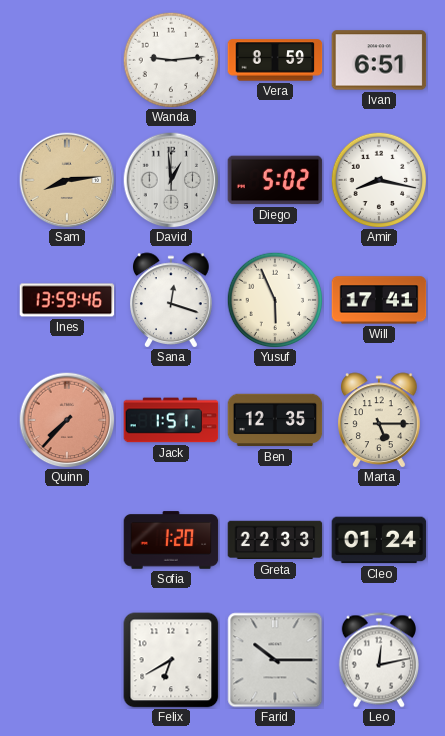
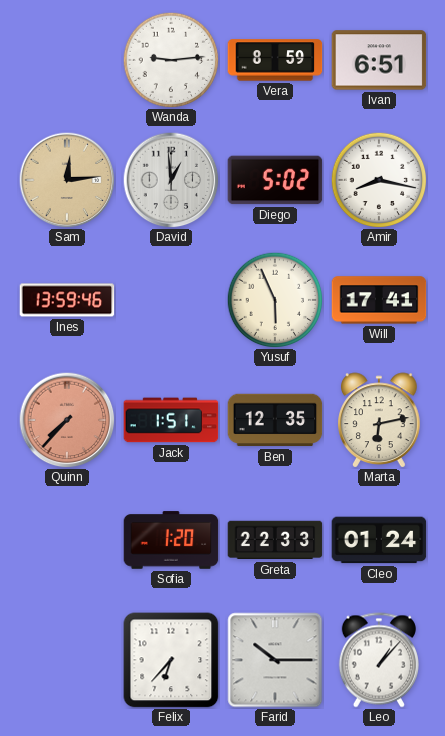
Sam: 8:14 -> 12:14 (67, 180)
Sana: 12:18 -> none (172, 300)
Marta: 5:15 -> 6:13 (380, 420)
Felix: 6:40 -> 6:37 (171, 660)
Leo: 12:13 -> 1:07 (379, 660)
